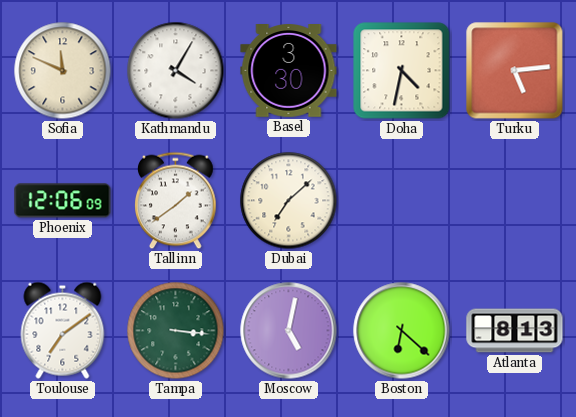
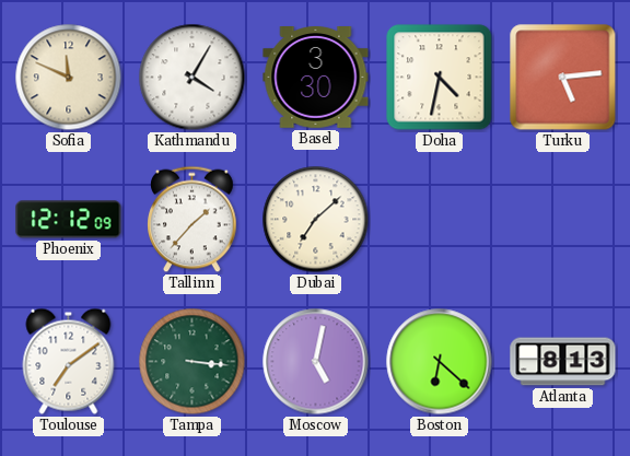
Phoenix: 12:06 -> 12:12 (69, 220)
Tallinn: 1:39 -> 1:37 (192, 220)
